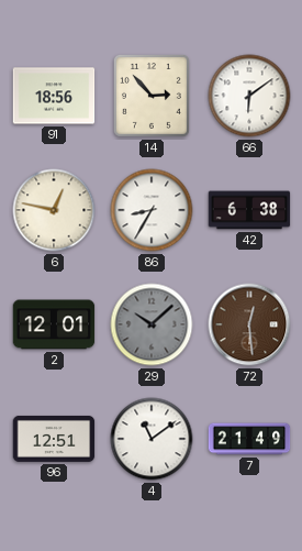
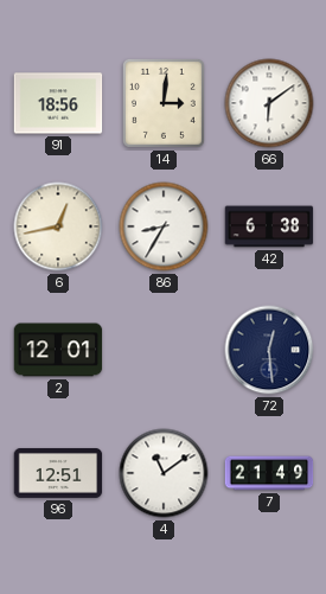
14: 2:53 -> 3:01 (164, 103)
6: 12:47 -> 12:43 (58, 226)
29: 10:08 -> none (152, 324)
72 dial: brown -> navy (269, 350)
